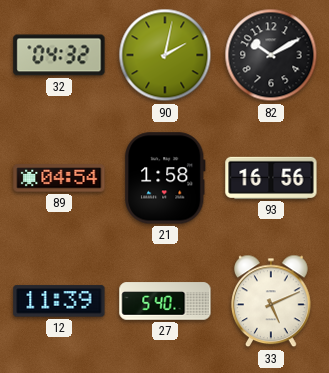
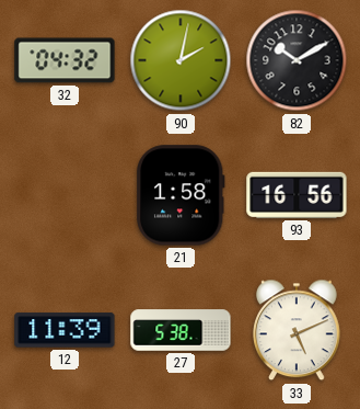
89: 04:54 -> none (59, 178)
27: 5:40 -> 5:38 (181, 330)
